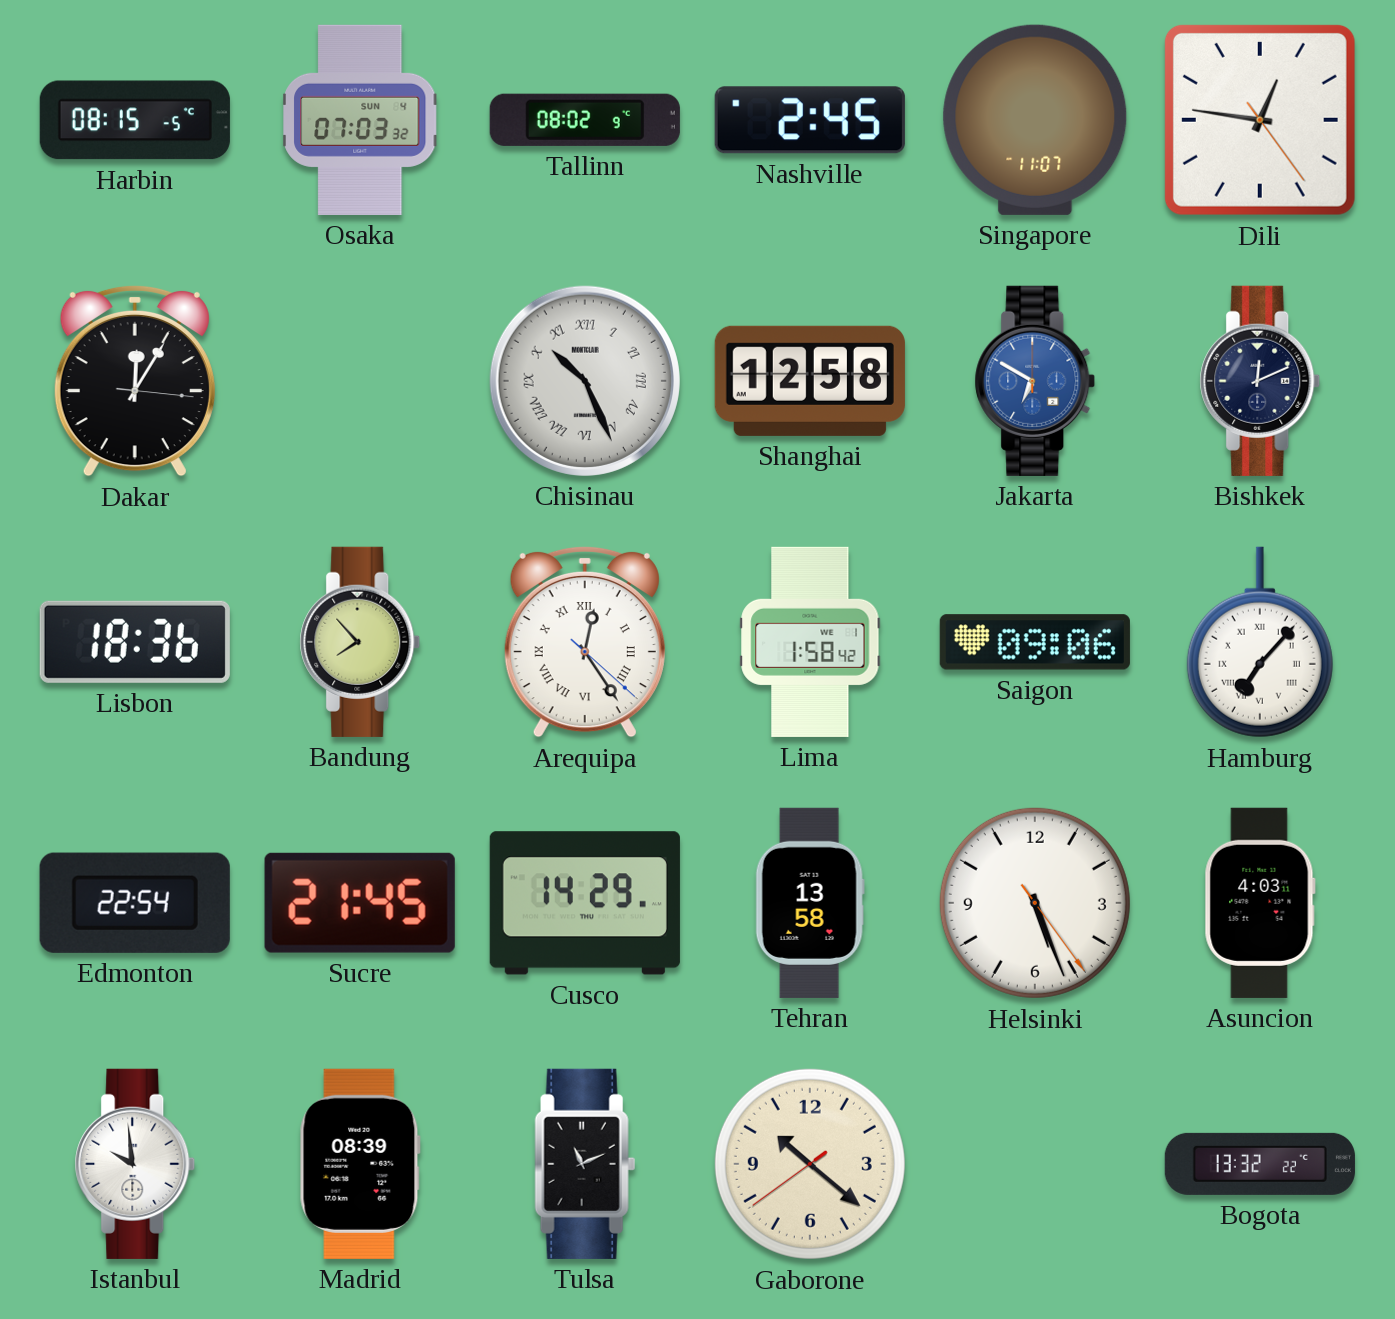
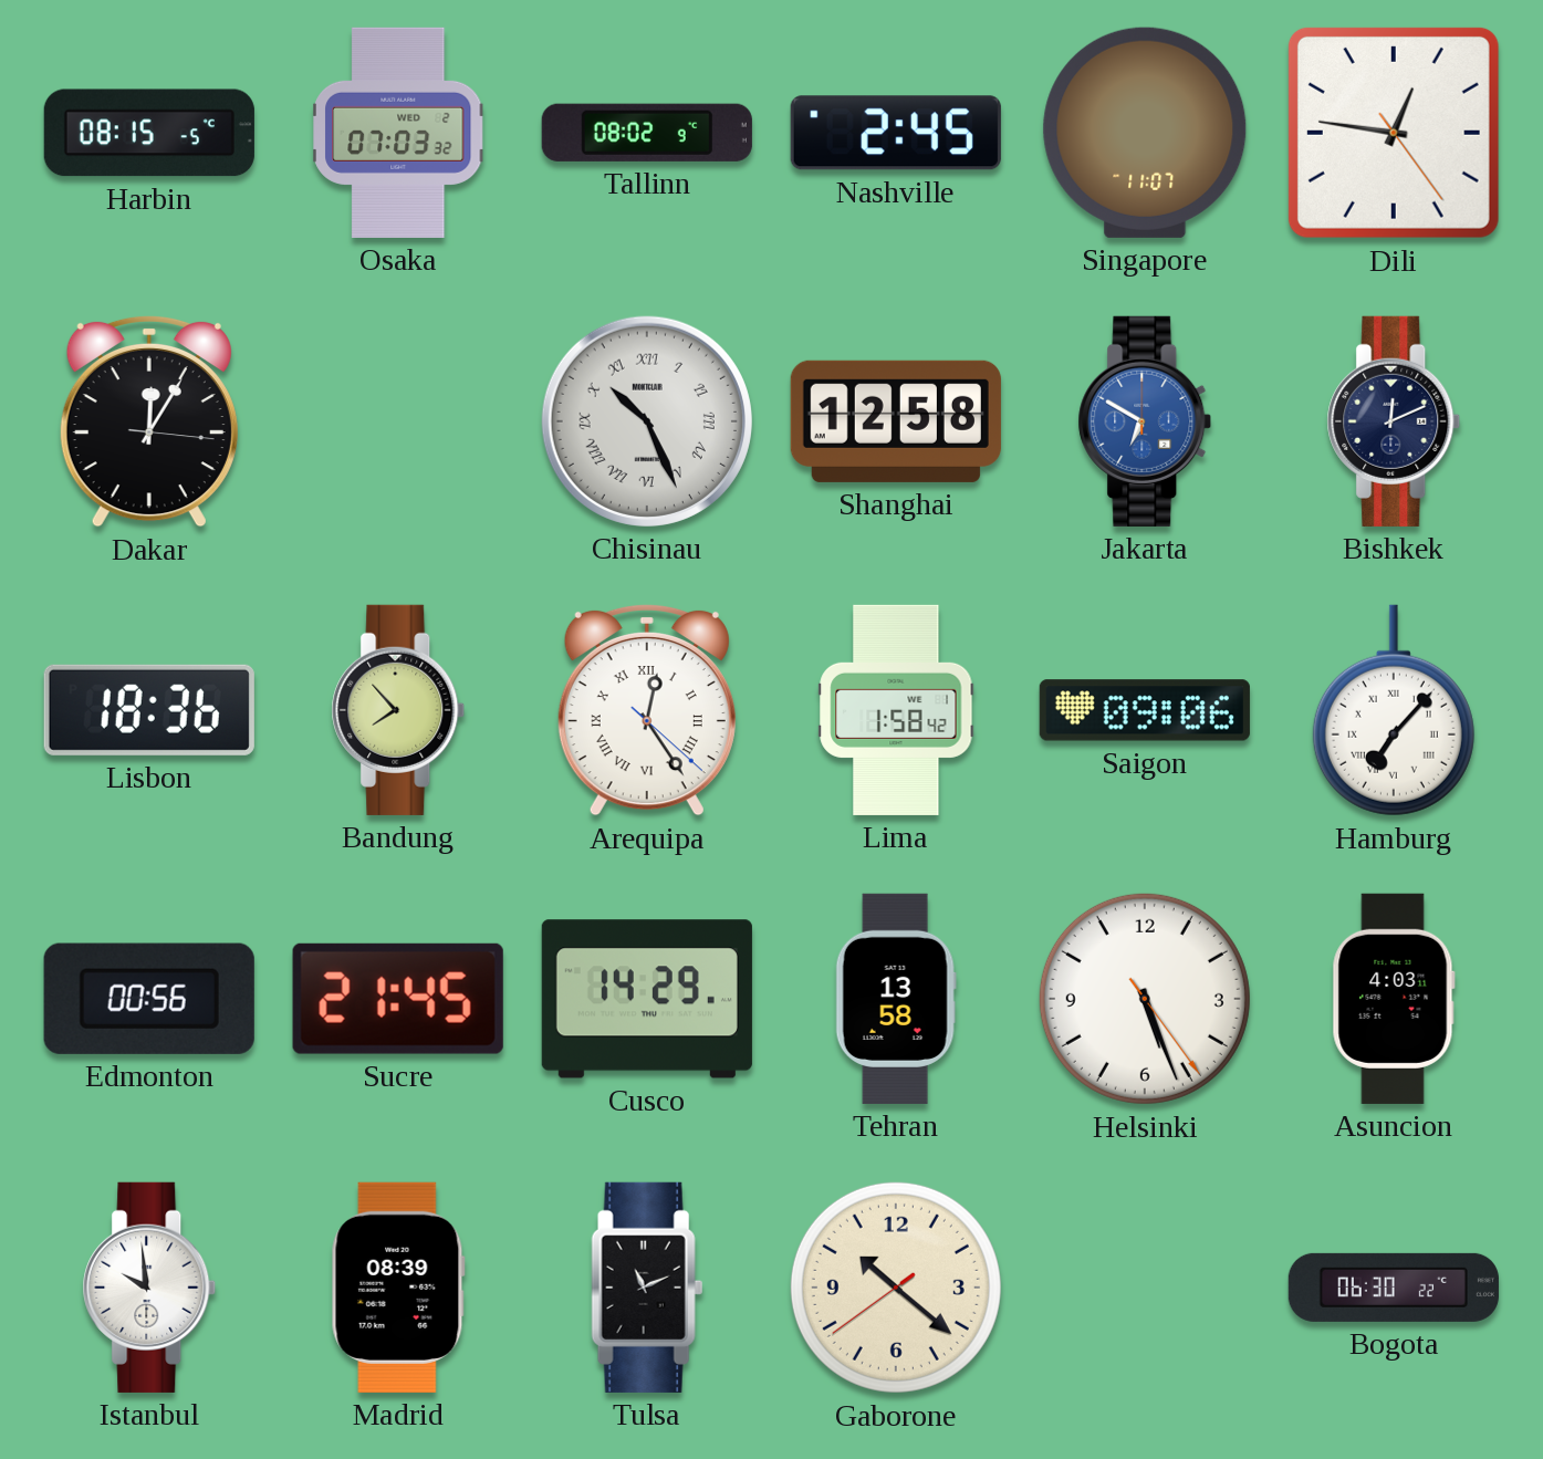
Osaka date: SUN 4 -> WED 2 (399, 133)
Edmonton: 22:54 -> 00:56 (149, 999)
Bogota: 13:32 -> 06:30 (1394, 1288)
